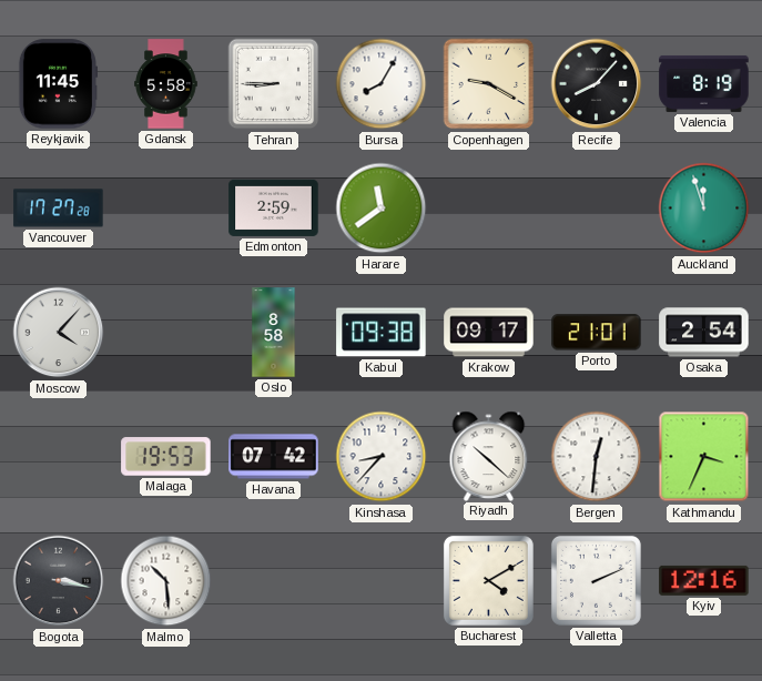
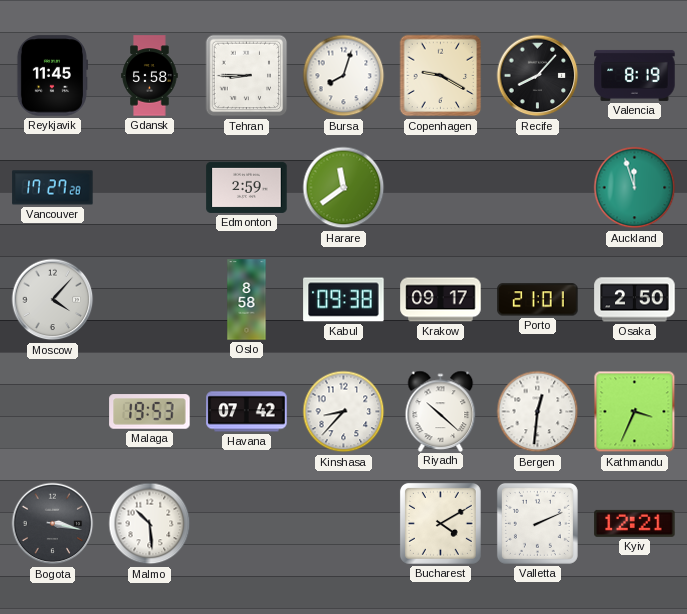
Bursa: 8:05 -> 8:03 (344, 76)
Osaka: 2:54 -> 2:50 (635, 300)
Kyiv: 12:16 -> 12:21 (635, 523)
